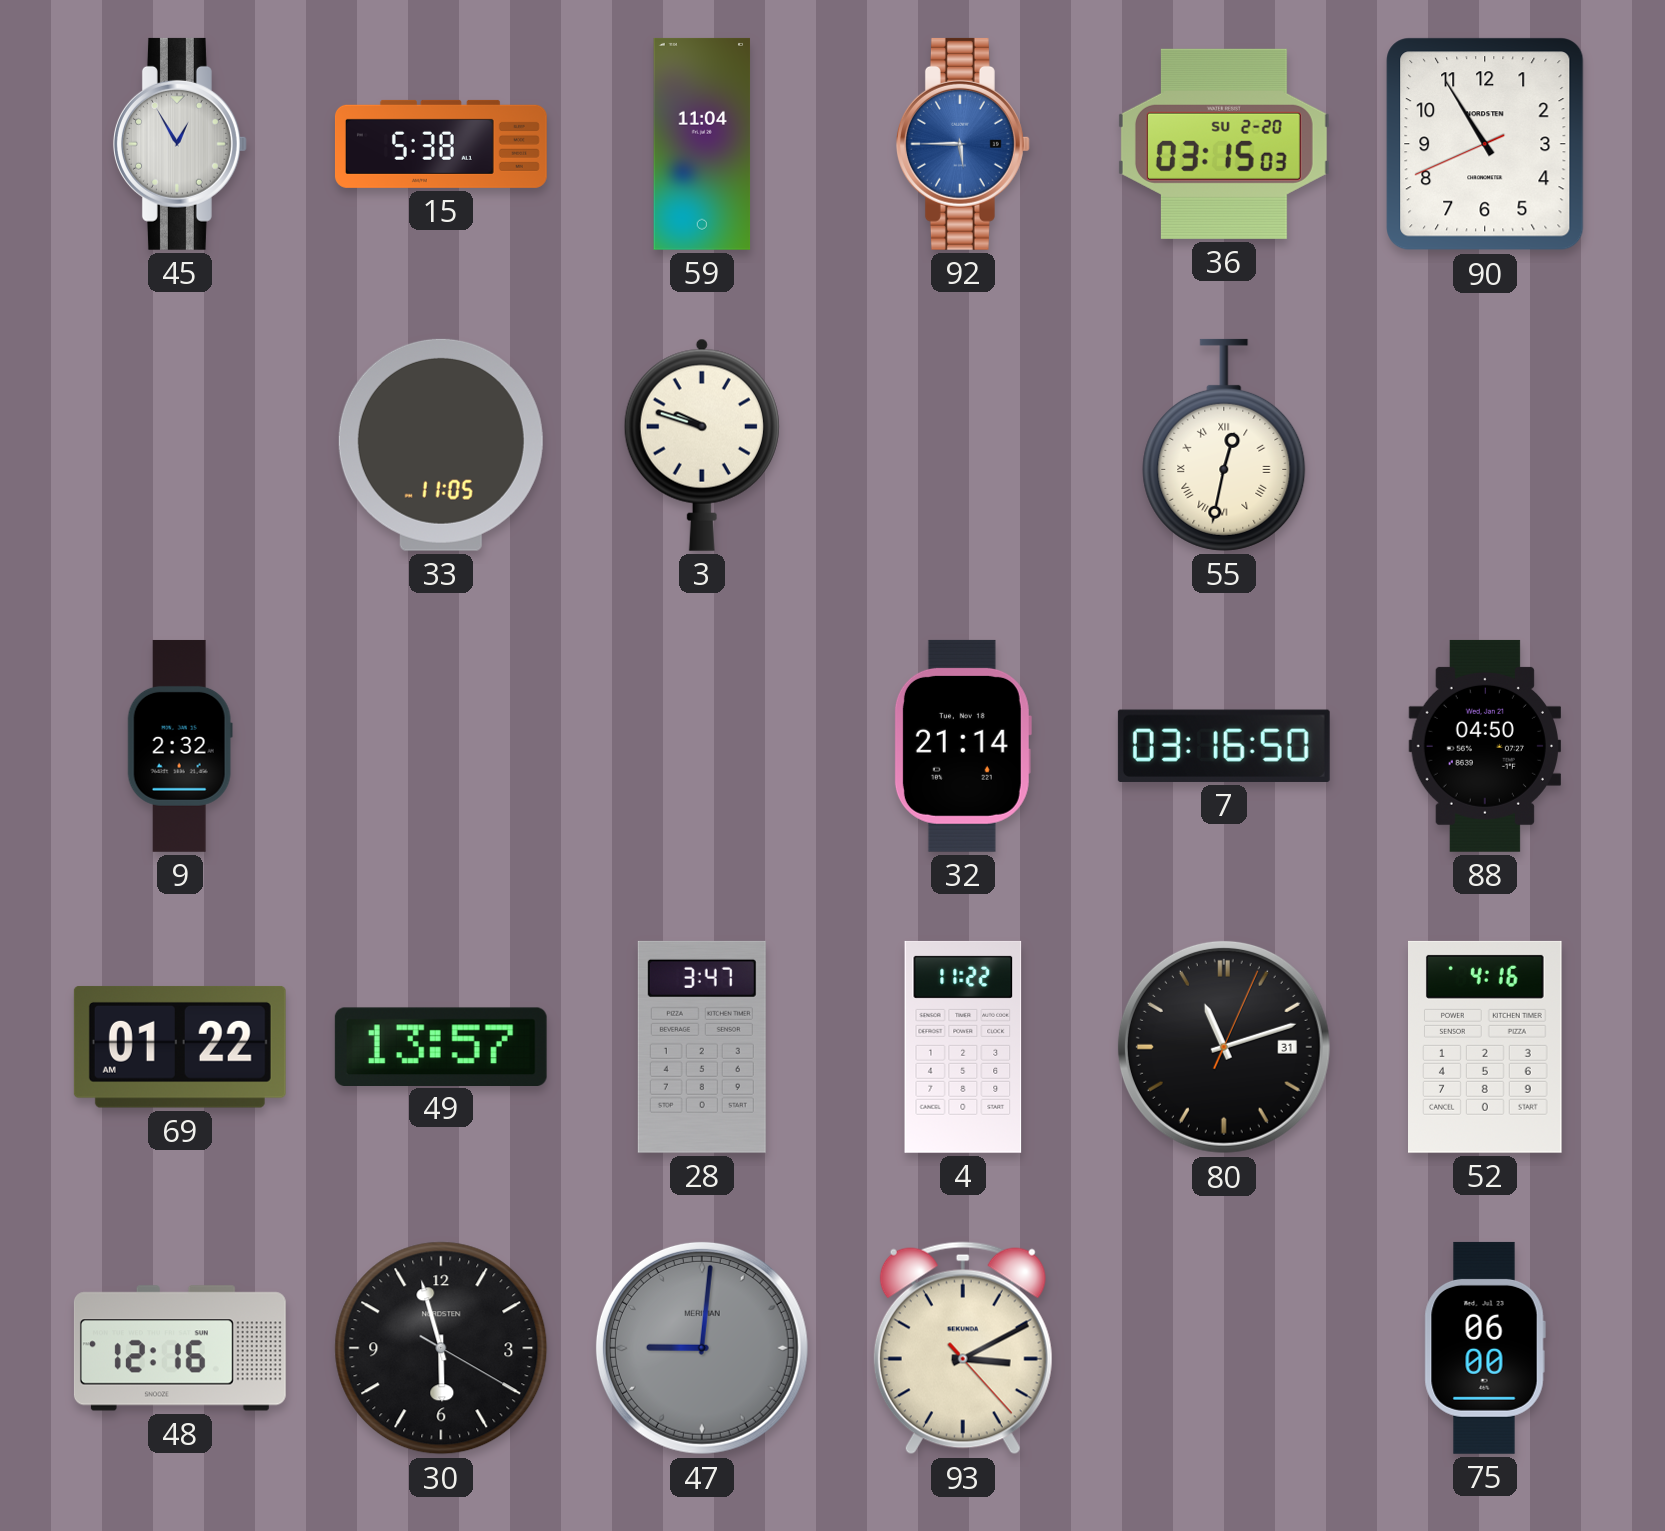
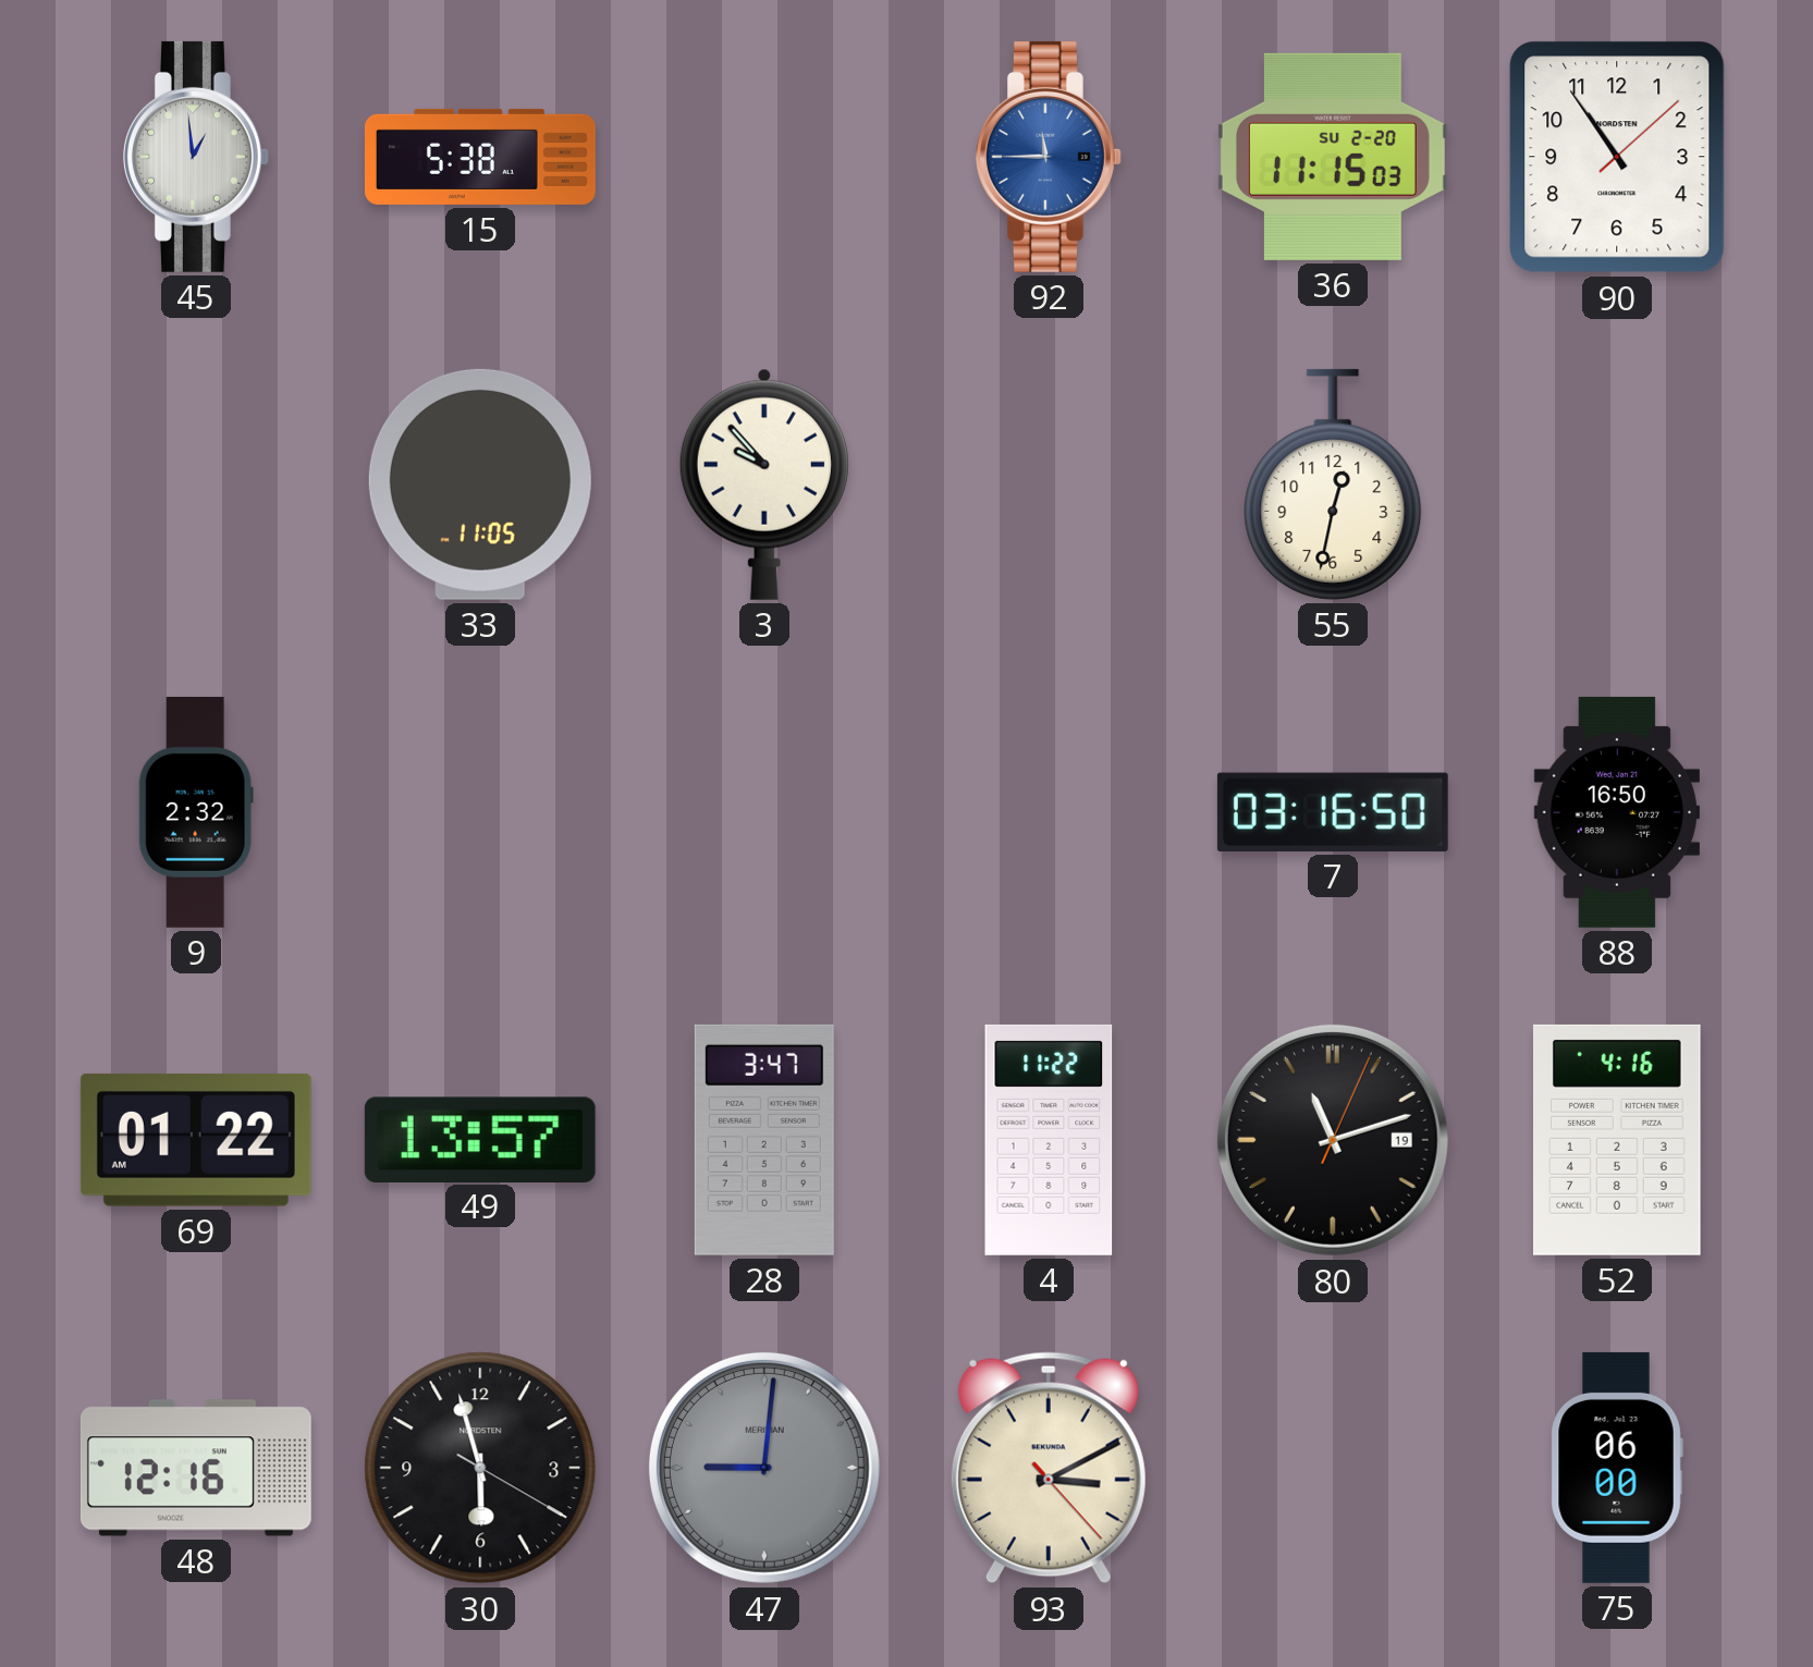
45: 12:55 -> 12:59 (196, 157)
59: 11:04 -> none (702, 144)
92: 5:45 -> 11:45 (1049, 157)
36: 03:15 -> 11:15 (1333, 157)
90: 10:54:41 -> 10:54:08 (1617, 157)
3: 9:48 -> 9:53 (764, 485)
55 numerals: Roman -> Arabic (1333, 485)
32: 21:14 -> none (963, 746)
88: 04:50 -> 16:50 (1616, 812)
80 date: 31 -> 19 (1333, 1140)
